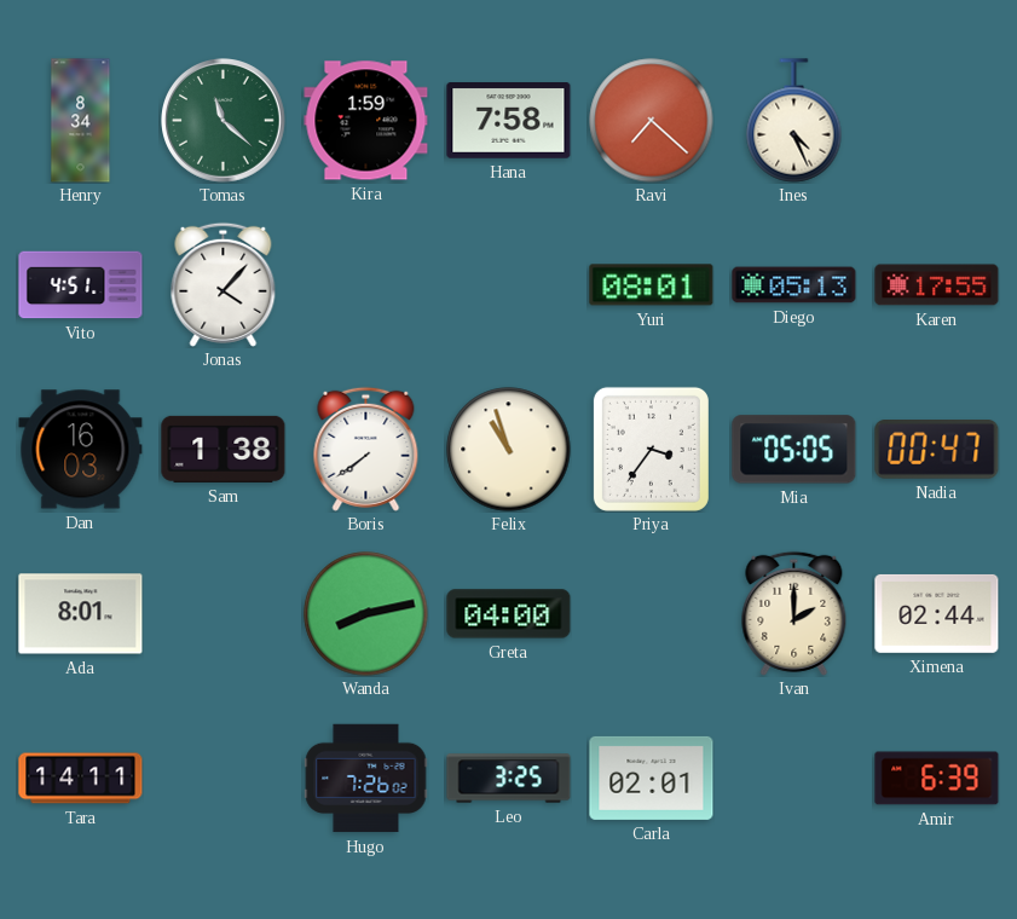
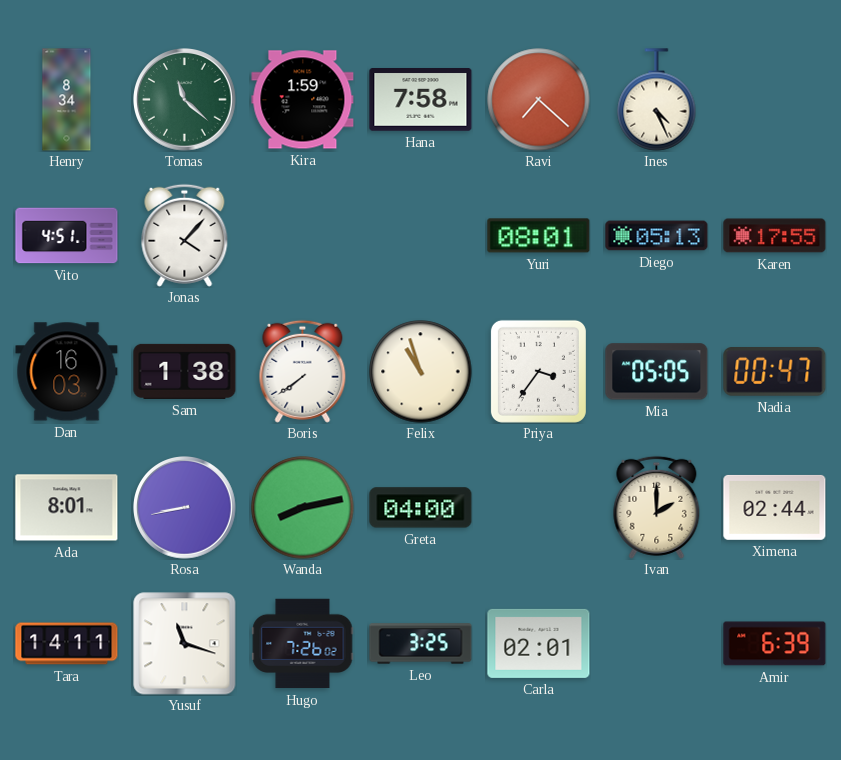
Rosa: none -> 8:43 (185, 508)
Yusuf: none -> 11:18 (185, 644)
